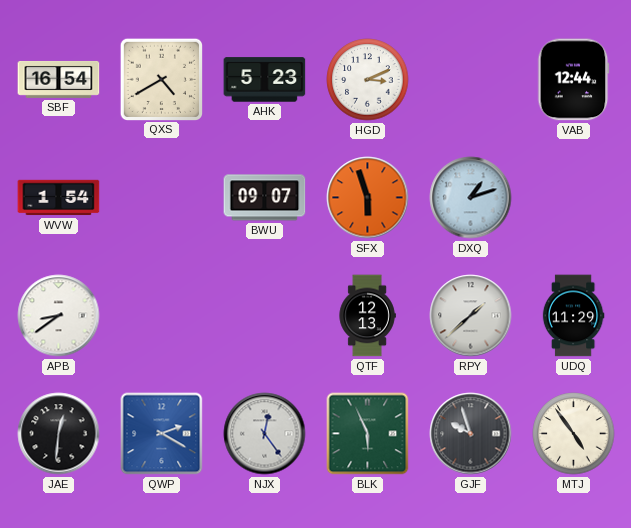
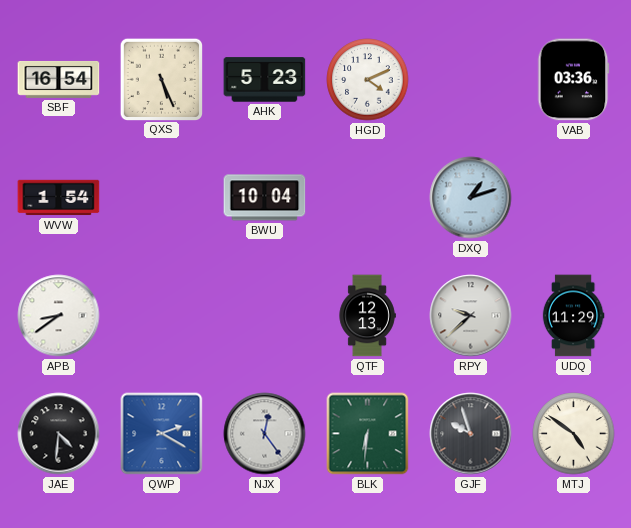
QXS: 4:40 -> 5:26 (161, 79)
HGD: 3:11 -> 4:11 (368, 80)
VAB: 12:44 -> 03:36 (573, 80)
BWU: 09:07 -> 10:04 (265, 198)
SFX: 5:57 -> none (368, 198)
RPY: 1:38 -> 9:38 (471, 316)
JAE: 12:31 -> 4:31 (59, 434)
BLK: 5:56 -> 6:31 (368, 434)
MTJ: 4:54 -> 4:51 (574, 434)
